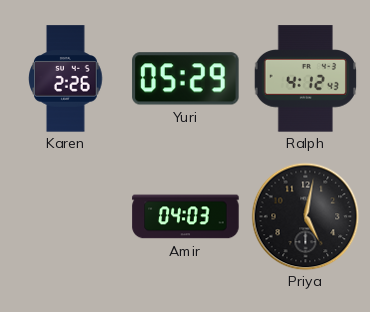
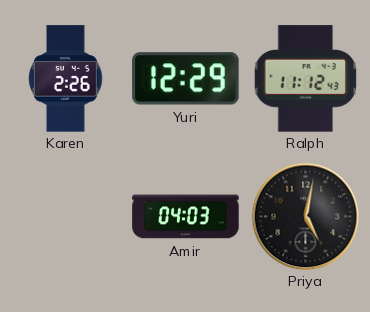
Yuri: 05:29 -> 12:29 (186, 79)
Ralph: 4:12 -> 11:12 (306, 79)
